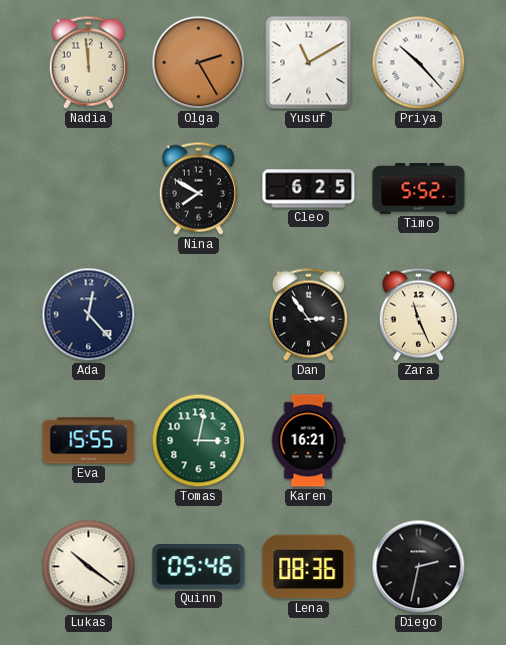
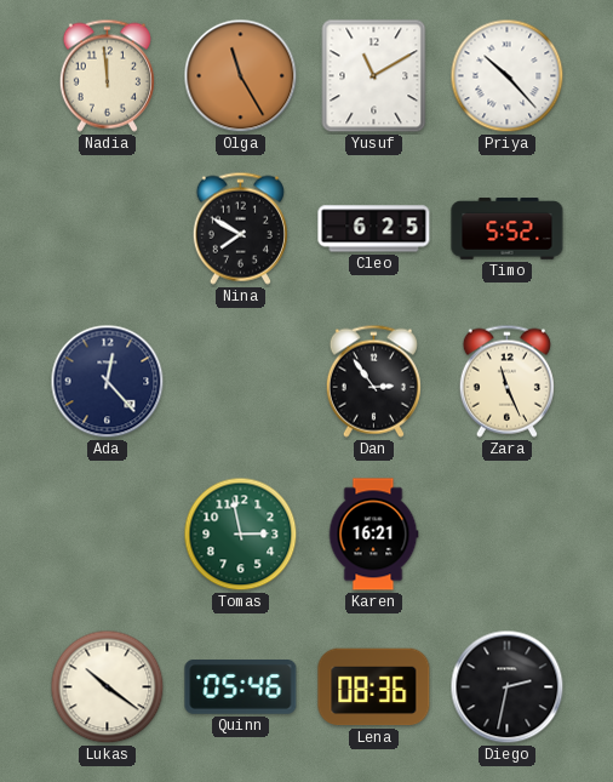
Olga: 2:25 -> 11:25 (241, 76)
Eva: 15:55 -> none (89, 441)
Tomas: 3:02 -> 2:58 (241, 535)
